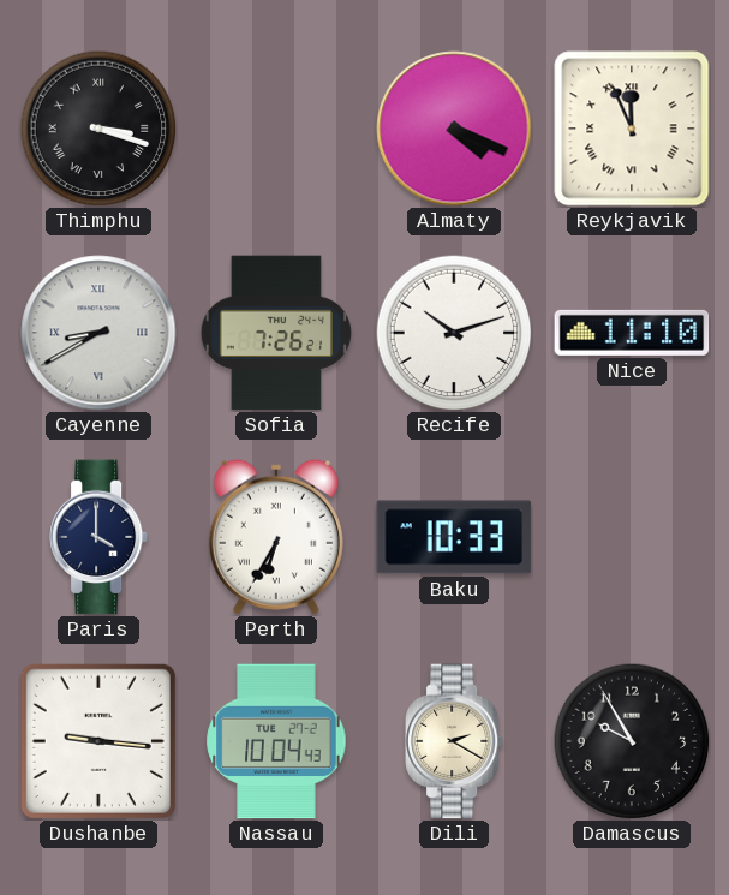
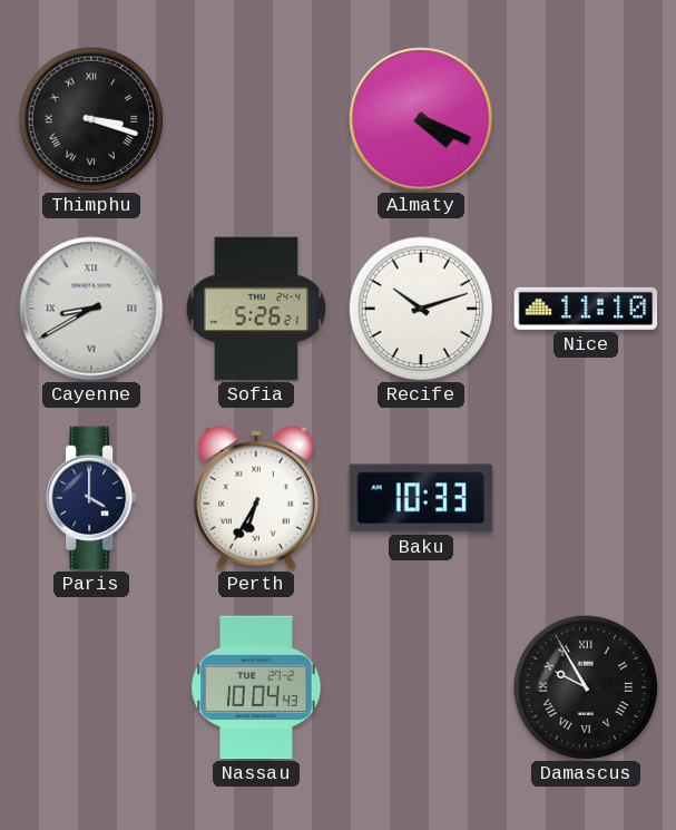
Reykjavik: 11:56 -> none (632, 129)
Sofia: 7:26 -> 5:26 (255, 309)
Dushanbe: 9:16 -> none (98, 741)
Dili: 2:20 -> none (454, 741)
Damascus numerals: Arabic -> Roman (586, 687)
